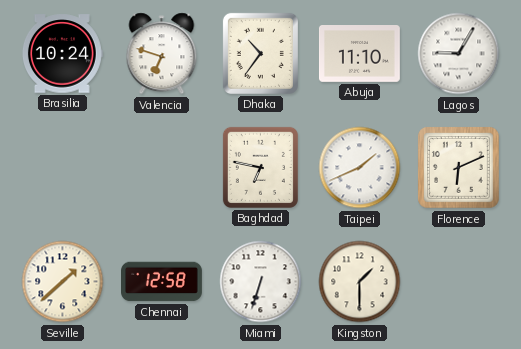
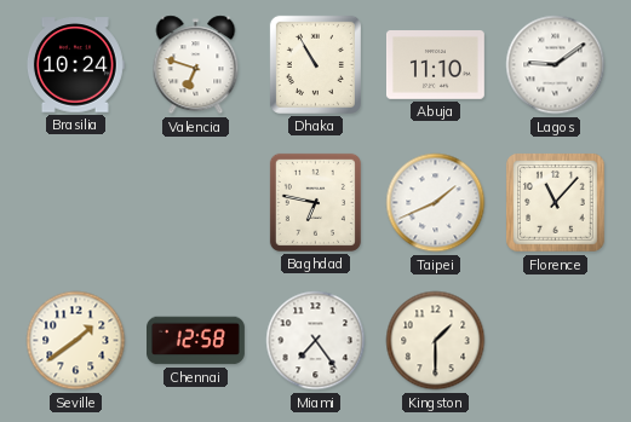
Dhaka: 10:36 -> 10:55 (315, 64)
Lagos: 9:05 -> 9:09 (556, 65)
Florence: 6:11 -> 11:07 (556, 203)
Seville: 1:38 -> 1:39 (76, 341)
Miami: 6:33 -> 7:24 (316, 341)
